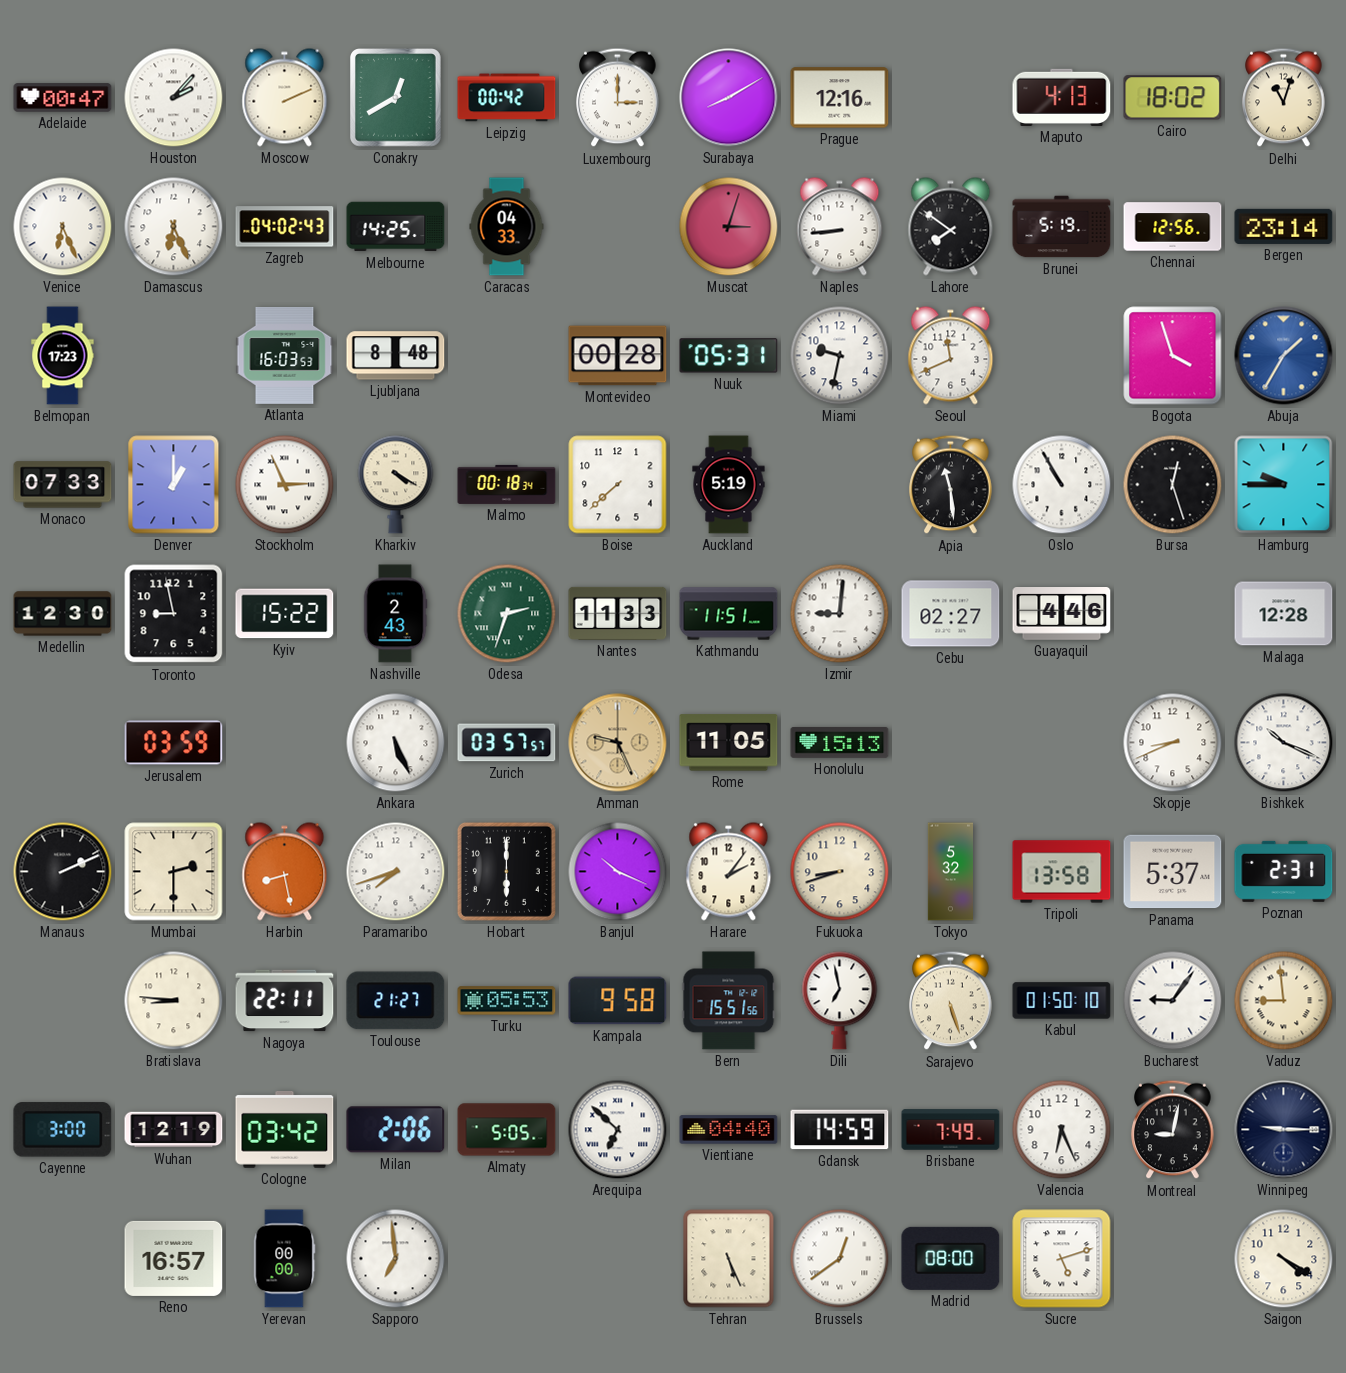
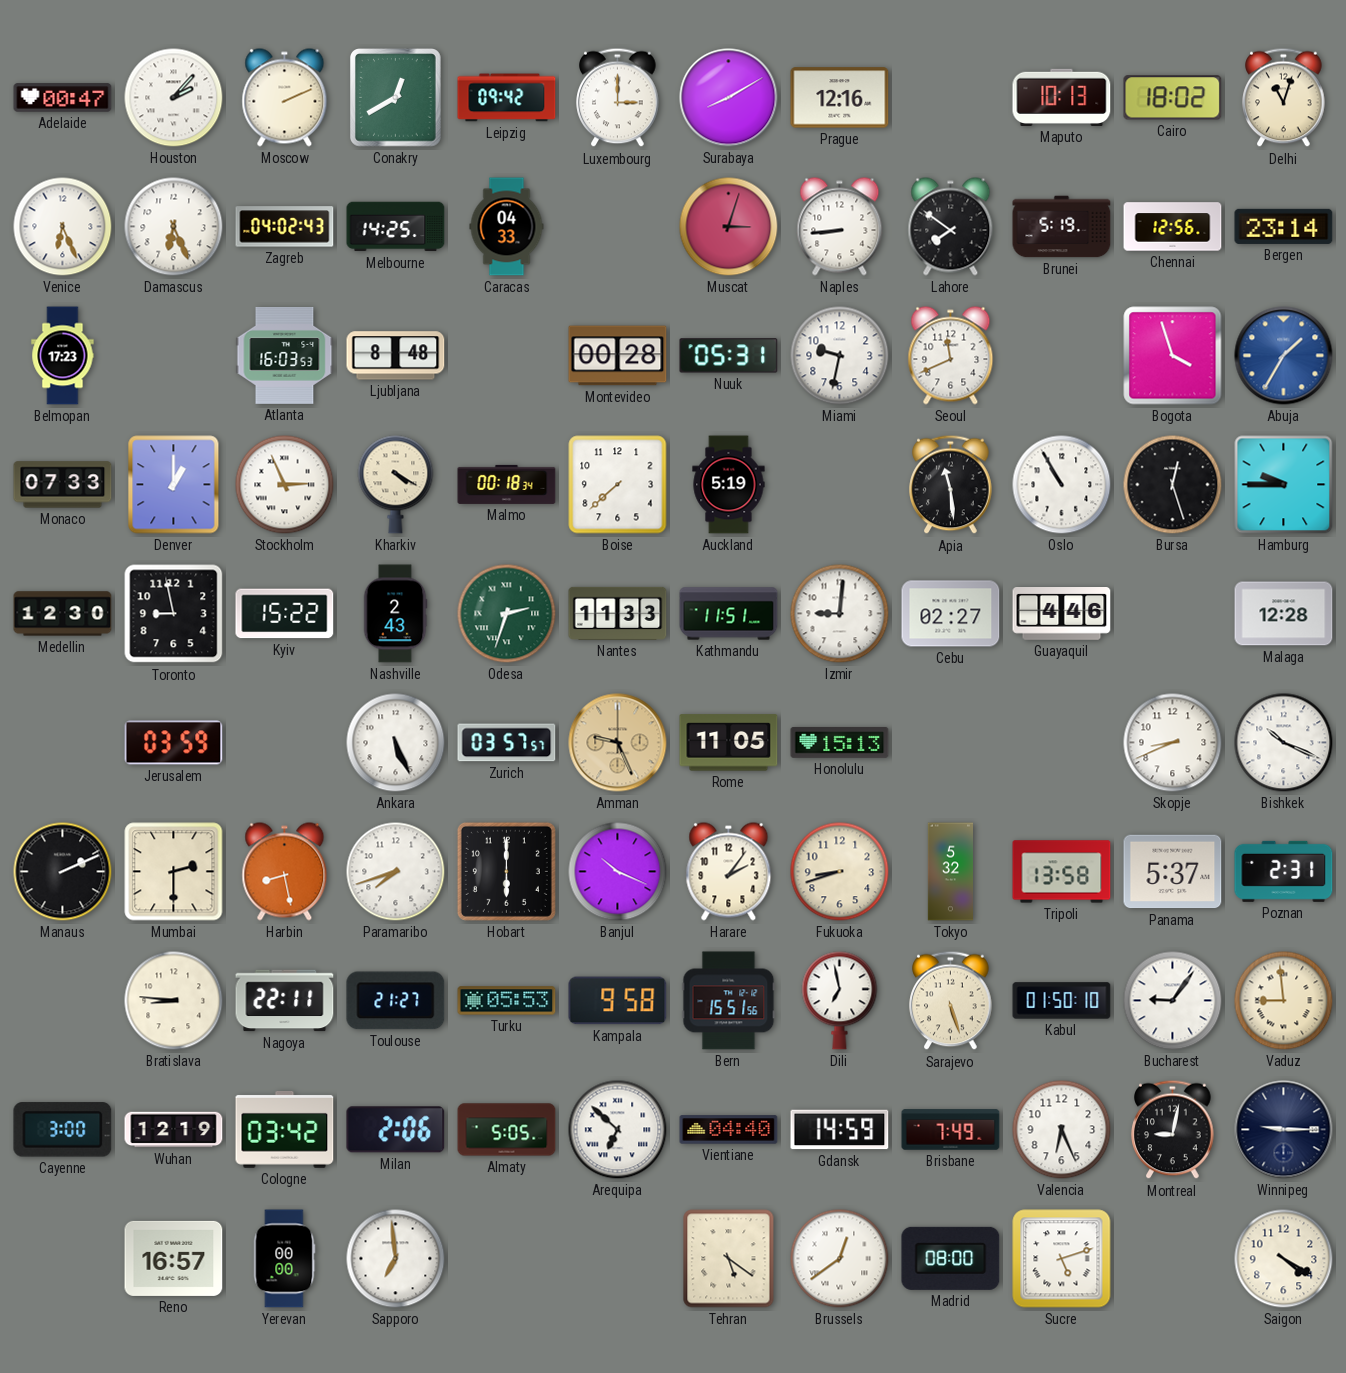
Leipzig: 00:42 -> 09:42 (507, 98)
Maputo: 4:13 -> 10:13 (1062, 97)
Tehran: 5:26 -> 5:21 (729, 1259)
